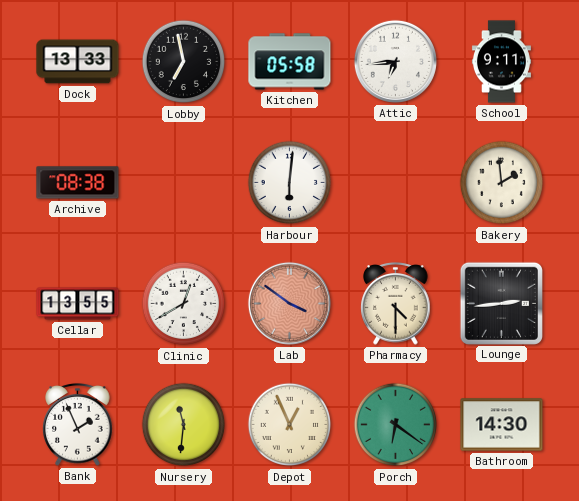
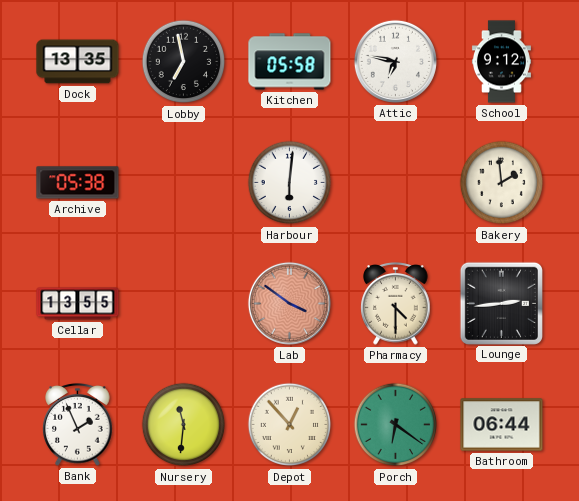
Dock: 13:33 -> 13:35 (78, 62)
Attic: 6:44 -> 6:47 (395, 61)
School: 9:11 -> 9:12 (501, 62)
Archive: 08:38 -> 05:38 (78, 183)
Clinic: 12:40 -> none (184, 304)
Depot: 12:56 -> 12:53 (290, 425)
Bathroom: 14:30 -> 06:44 (502, 425)
